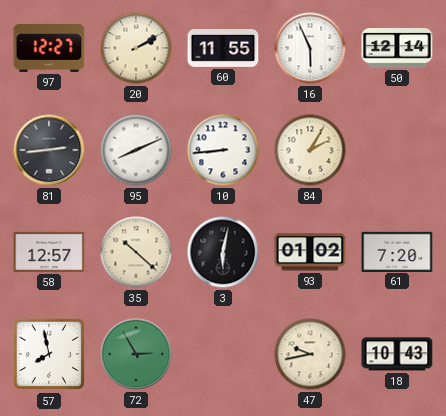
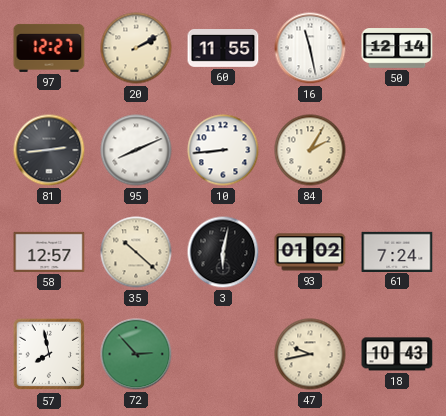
16: 5:56 -> 11:28 (310, 48)
61: 7:20 -> 7:24 (397, 251)
72: 2:55 -> 2:53 (136, 354)
